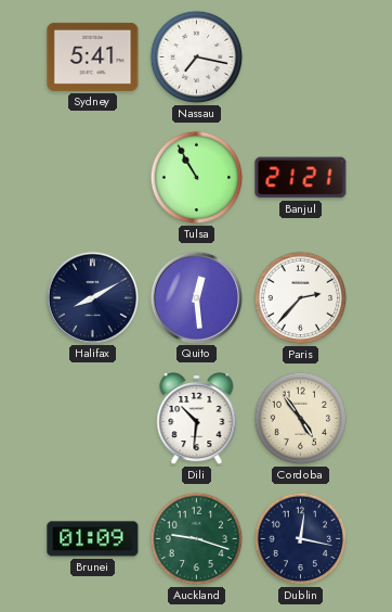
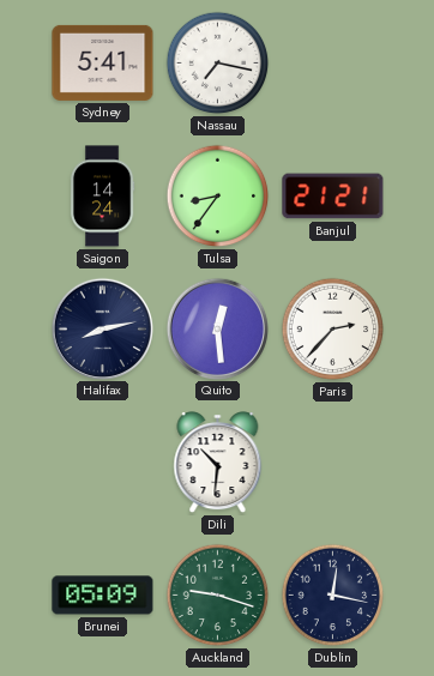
Saigon: none -> 14:24 (102, 197)
Tulsa: 10:55 -> 8:36 (218, 197)
Halifax: 8:10 -> 8:13 (102, 328)
Cordoba: 4:54 -> none (301, 419)
Brunei: 01:09 -> 05:09 (103, 596)
